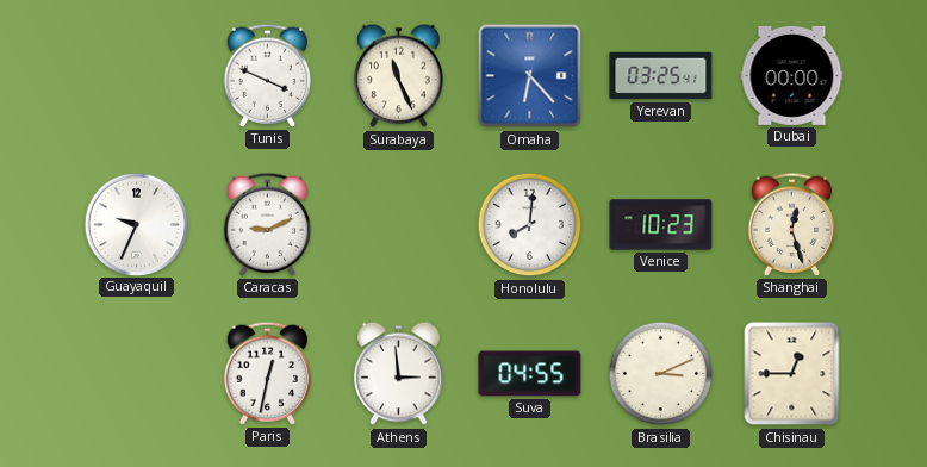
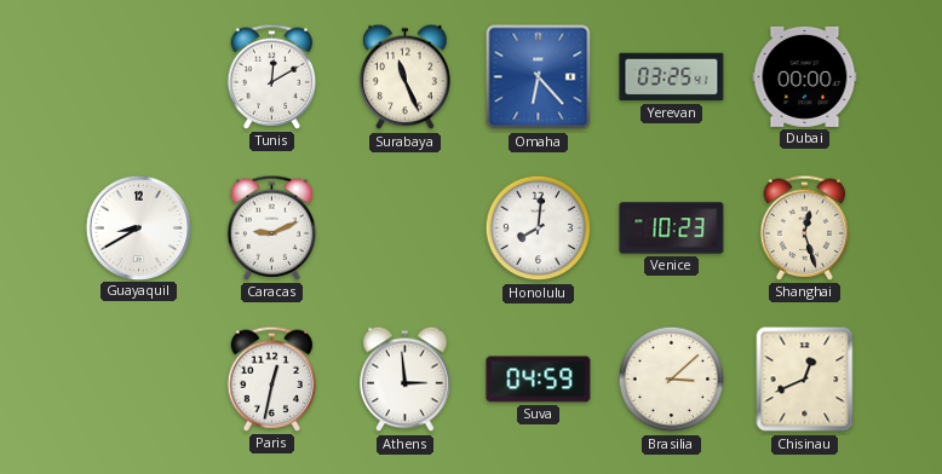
Tunis: 3:49 -> 12:10 (272, 76)
Guayaquil: 9:34 -> 8:40 (138, 227)
Suva: 04:55 -> 04:59 (539, 380)
Brasilia: 3:11 -> 3:08 (672, 380)
Chisinau: 12:45 -> 12:41 (805, 380)
